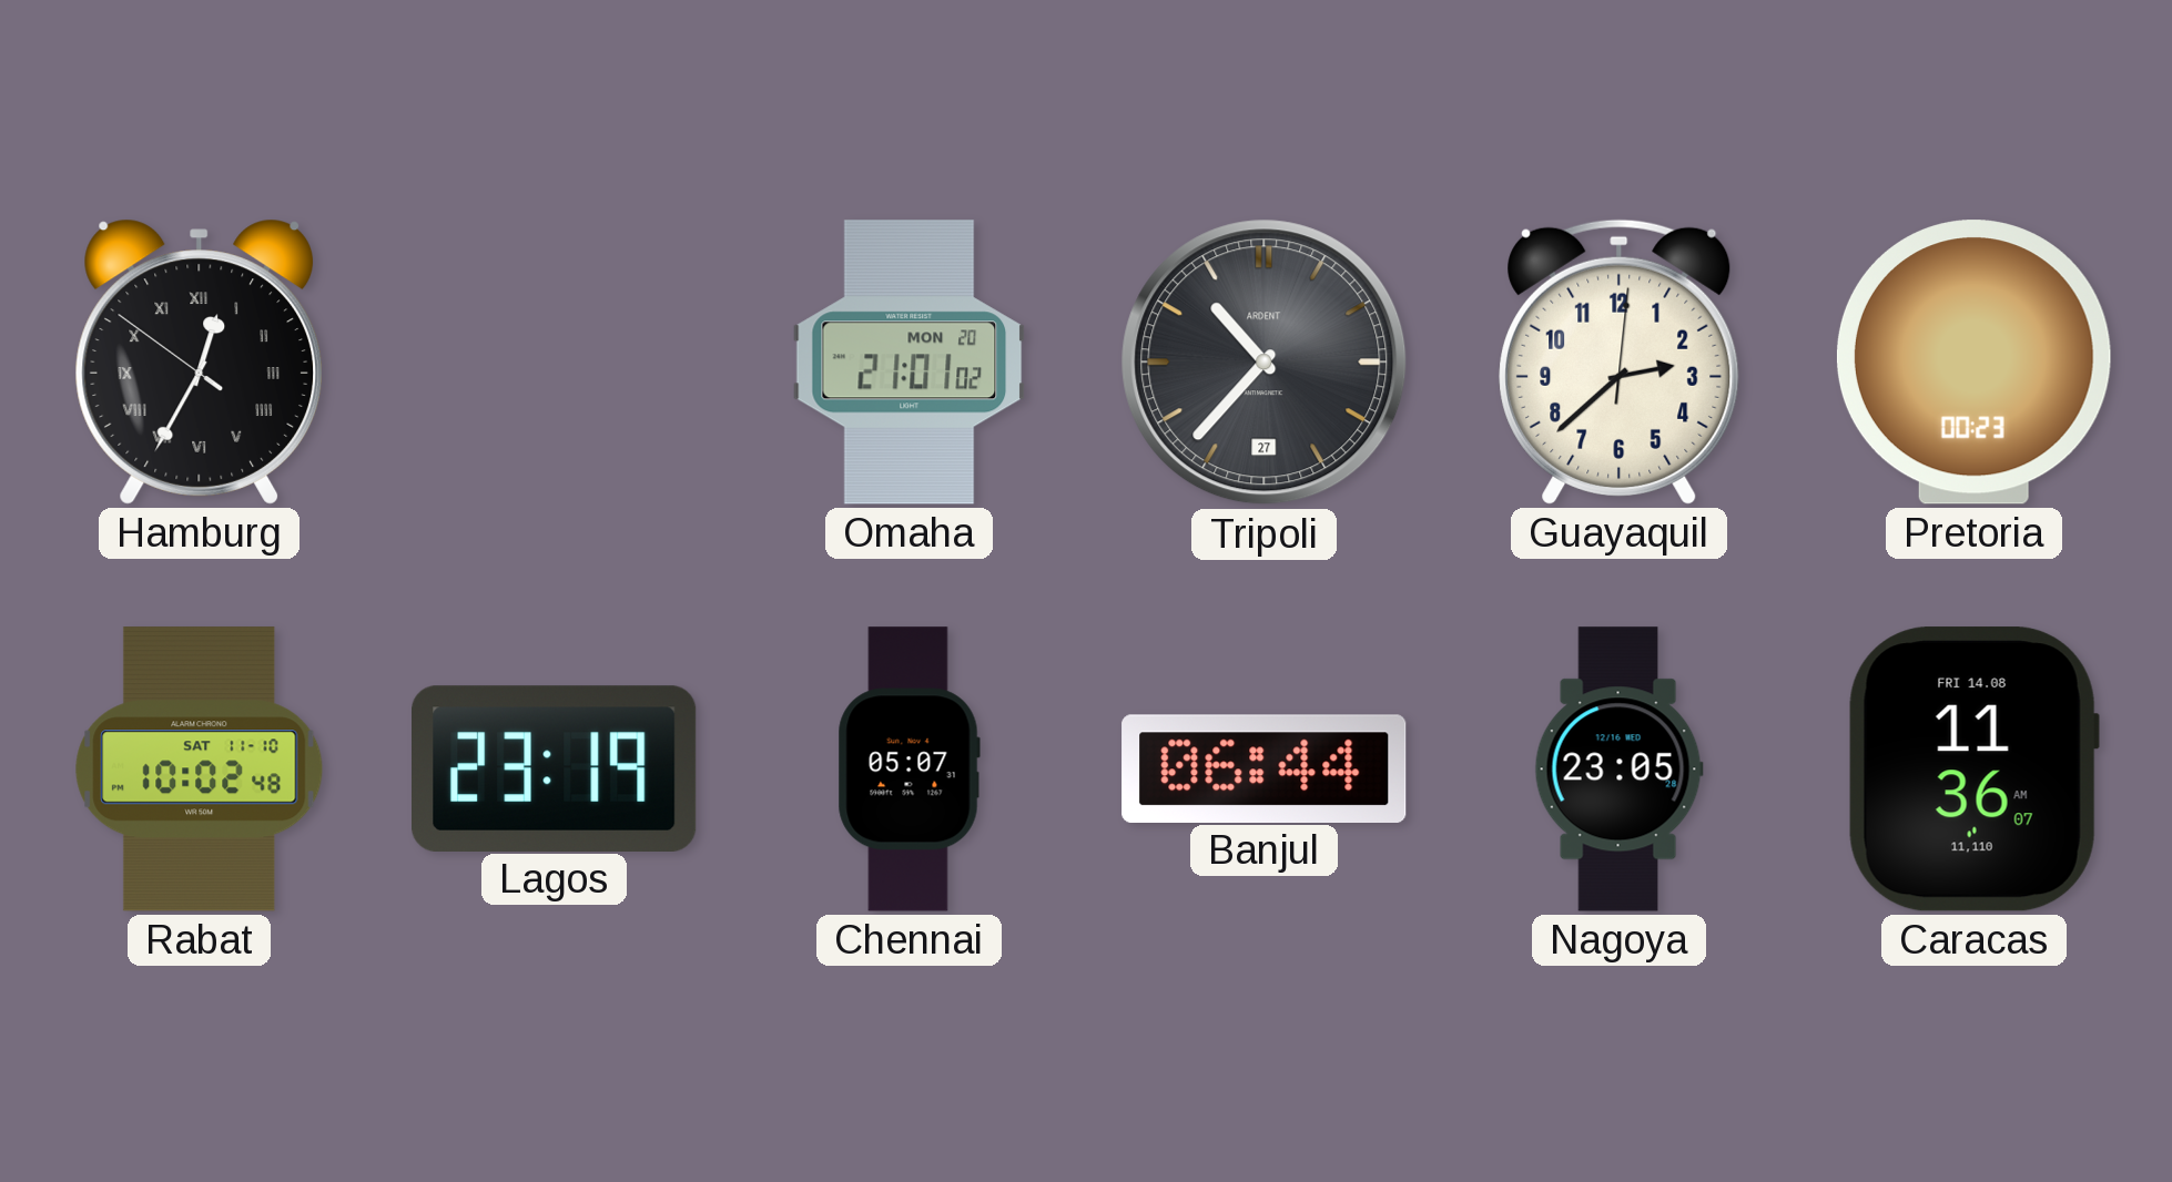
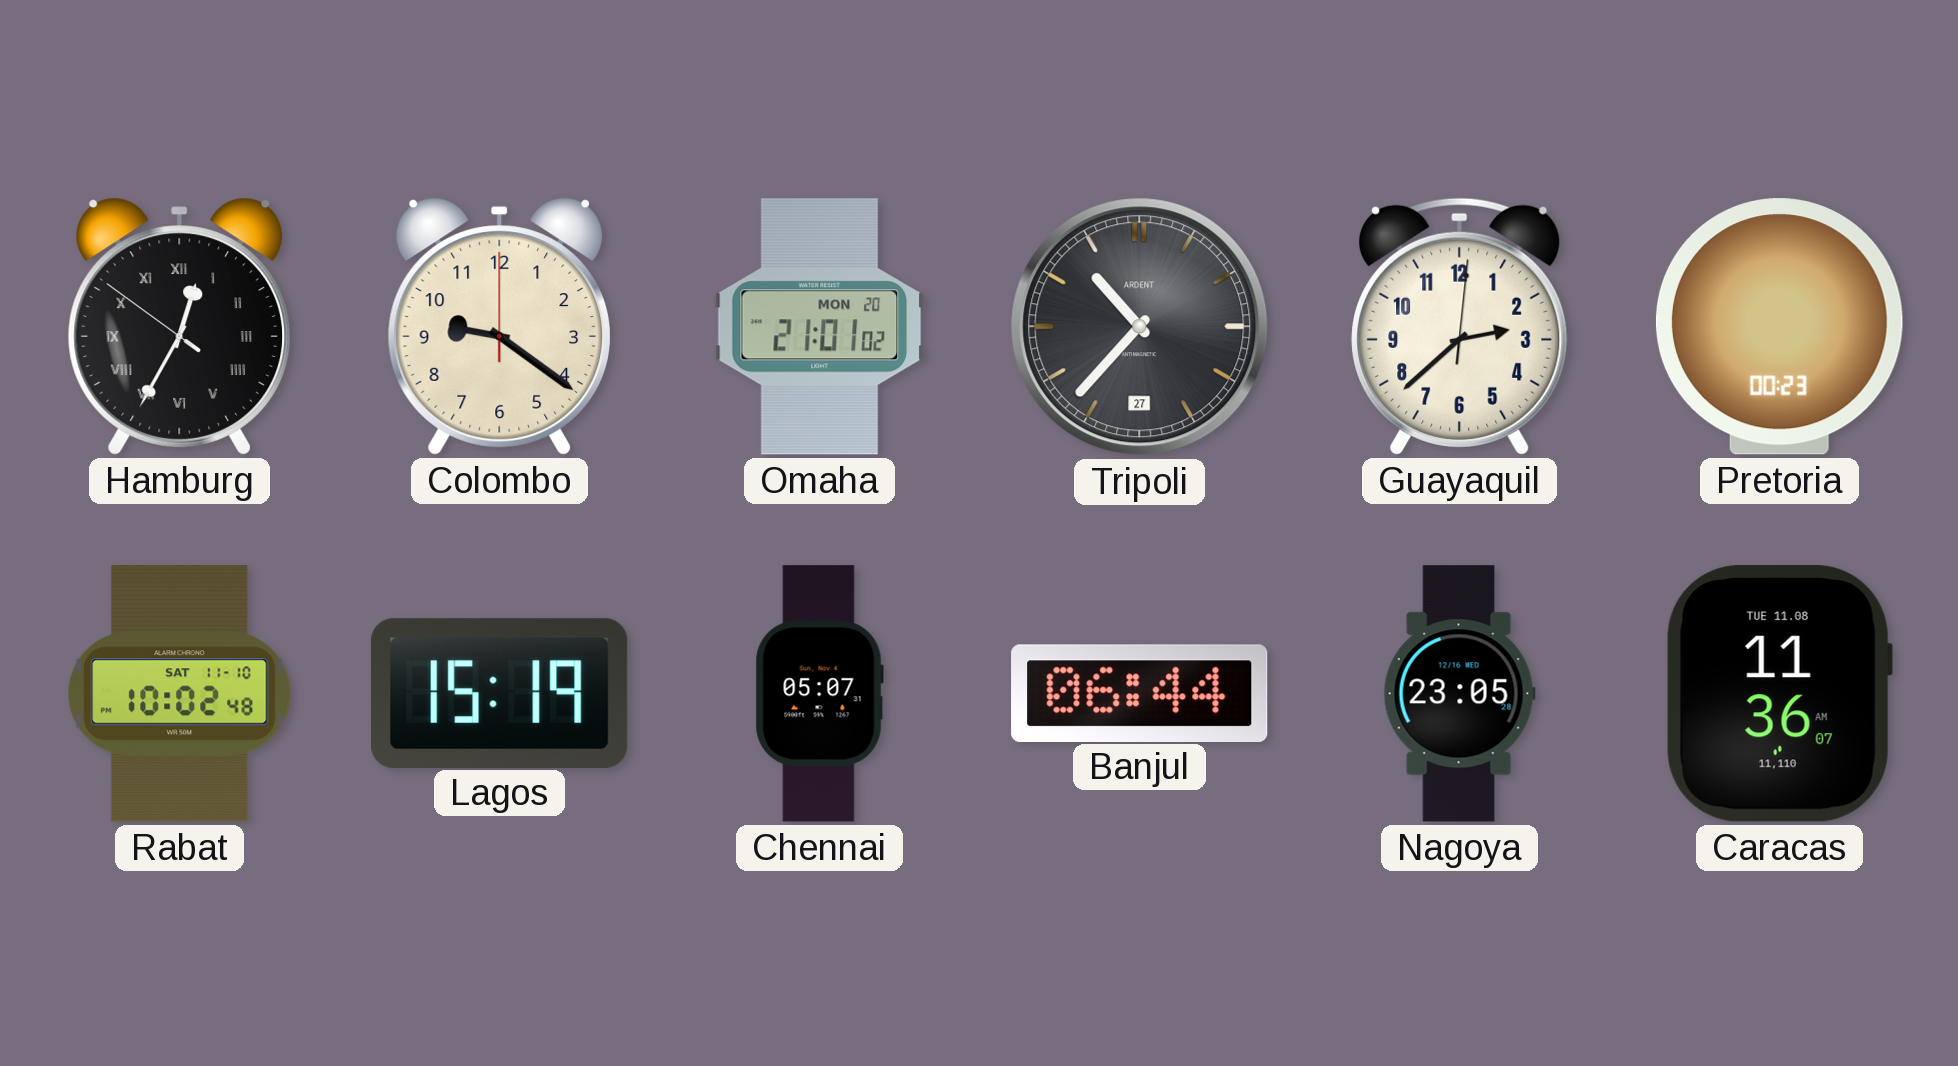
Colombo: none -> 9:21 (499, 326)
Lagos: 23:19 -> 15:19 (500, 693)
Caracas date: FRI 14.08 -> TUE 11.08 (1779, 694)
